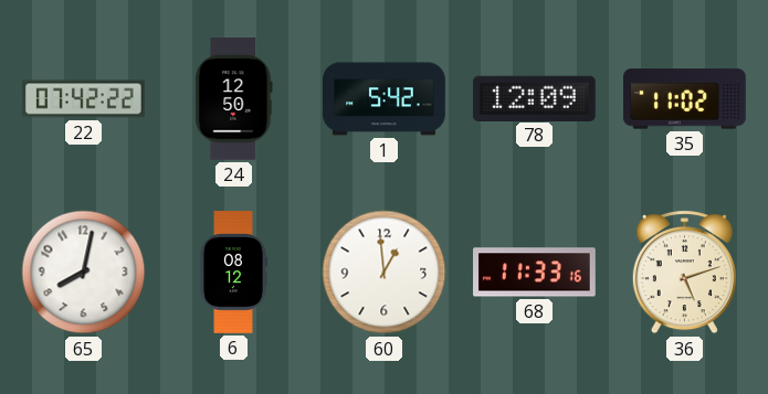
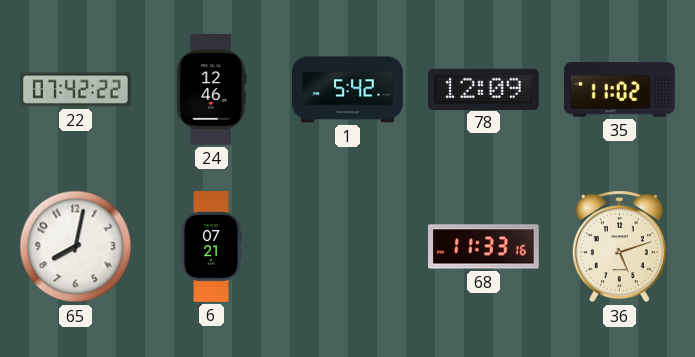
24: 12:50 -> 12:46 (212, 90)
6: 08:12 -> 07:21 (211, 247)
60: 12:59 -> none (385, 273)
